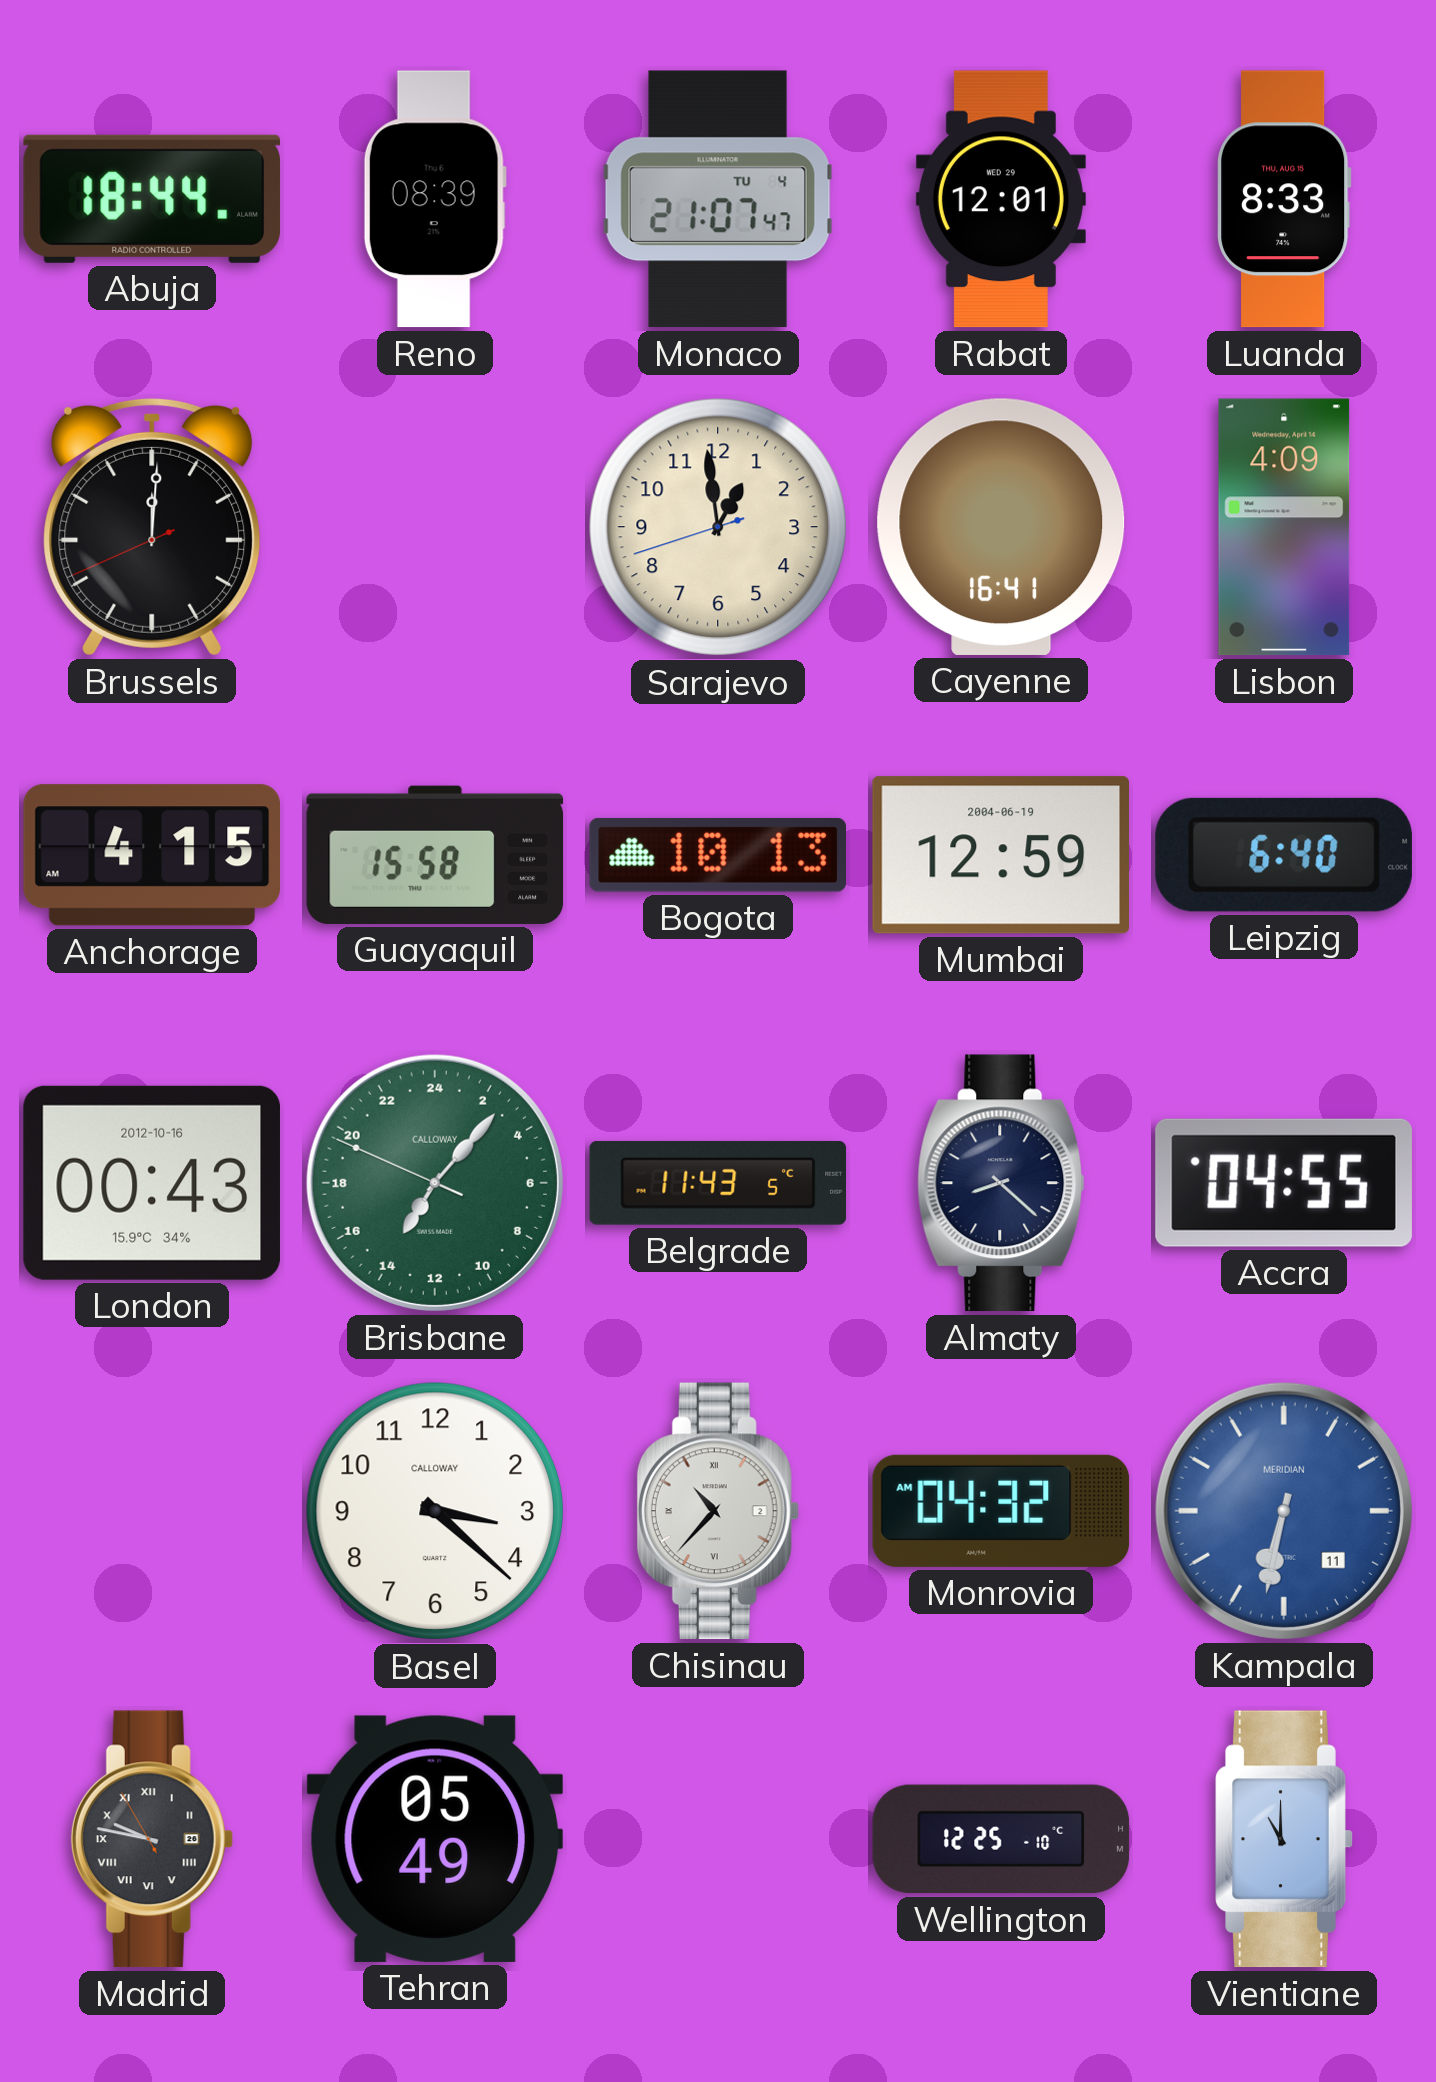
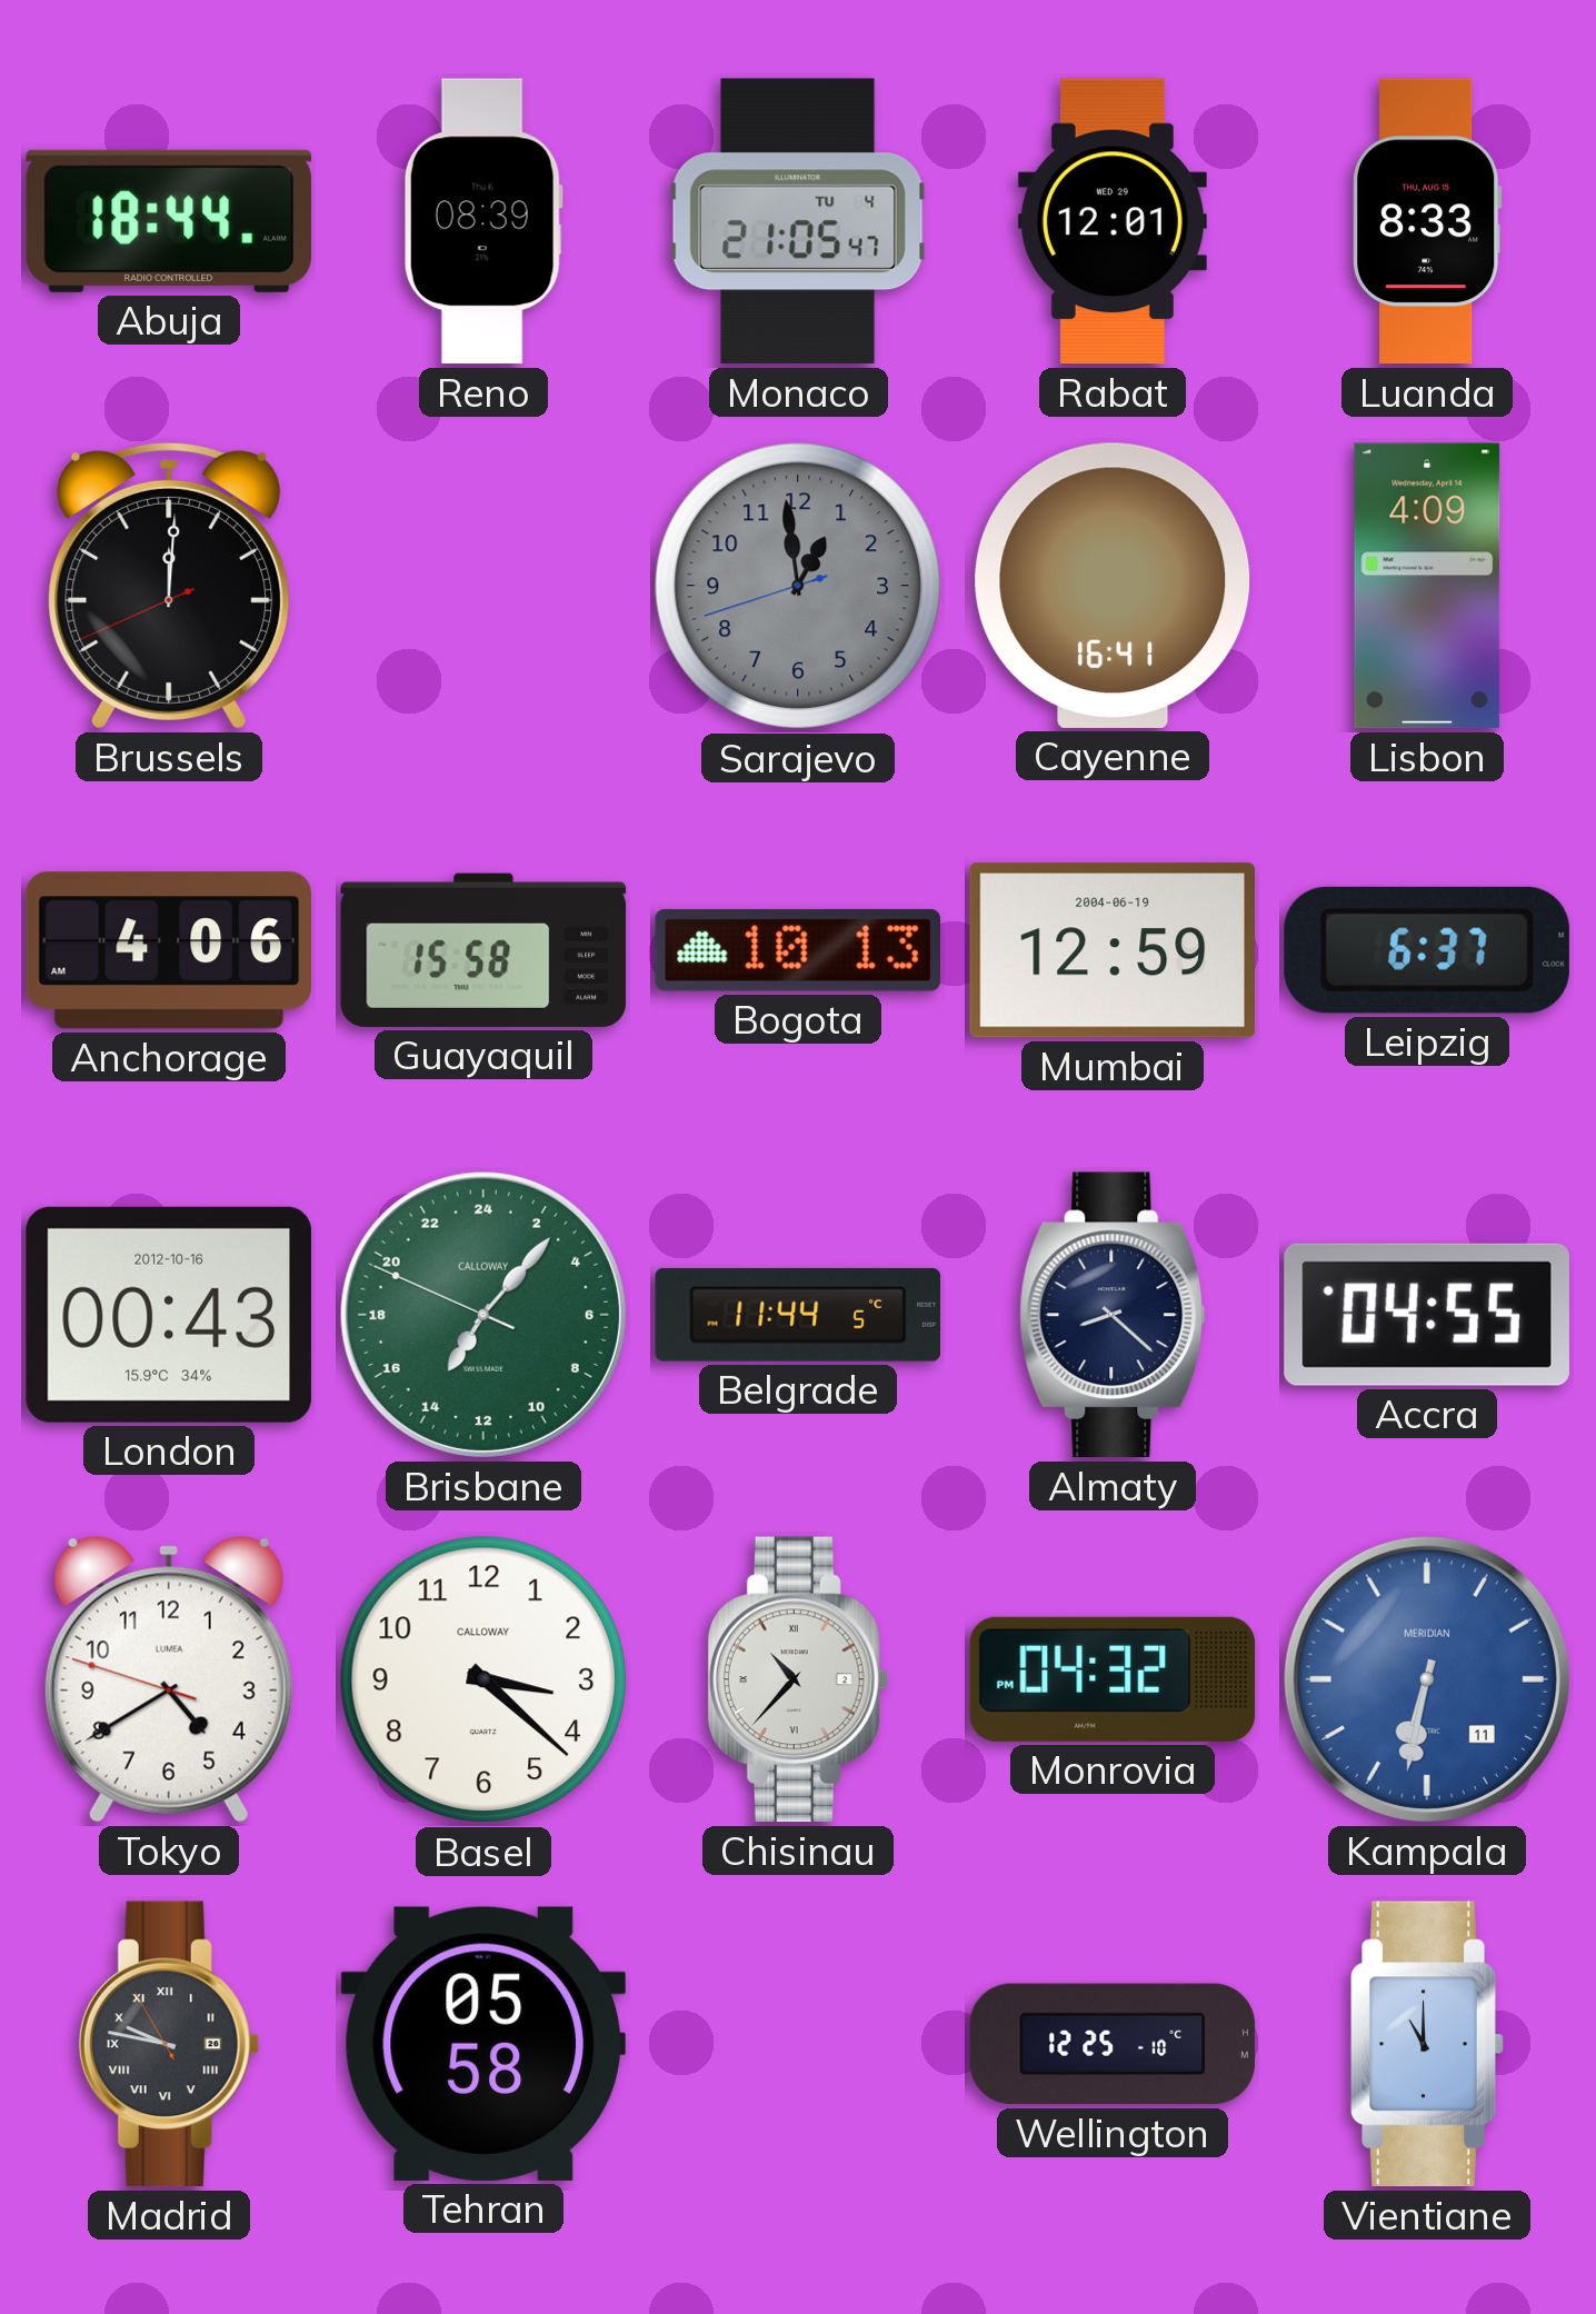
Monaco: 21:07 -> 21:05 (798, 221)
Sarajevo dial: cream -> grey (798, 586)
Anchorage: 4:15 -> 4:06 (168, 950)
Leipzig: 6:40 -> 6:37 (1427, 950)
Belgrade: 11:43 -> 11:44 (798, 1315)
Tokyo: none -> 4:39 (169, 1679)
Monrovia: 04:32 AM -> 04:32 PM (1113, 1679)
Tehran: 05:49 -> 05:58 (483, 2044)
